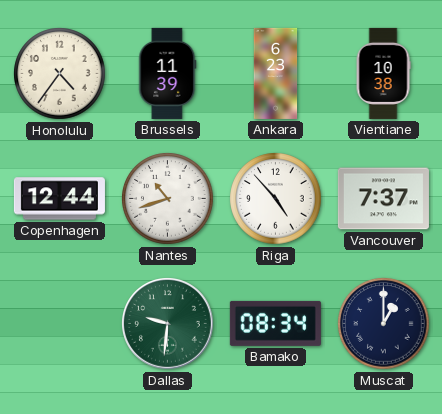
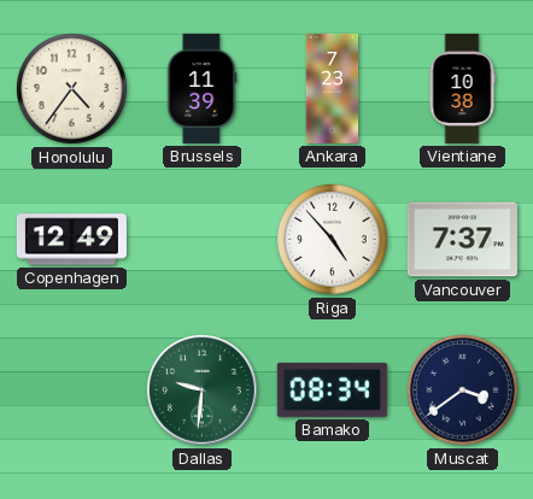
Ankara: 6:23 -> 7:23 (333, 88)
Copenhagen: 12:44 -> 12:49 (71, 240)
Nantes: 10:42 -> none (168, 199)
Muscat: 1:00 -> 3:39 (463, 391)
